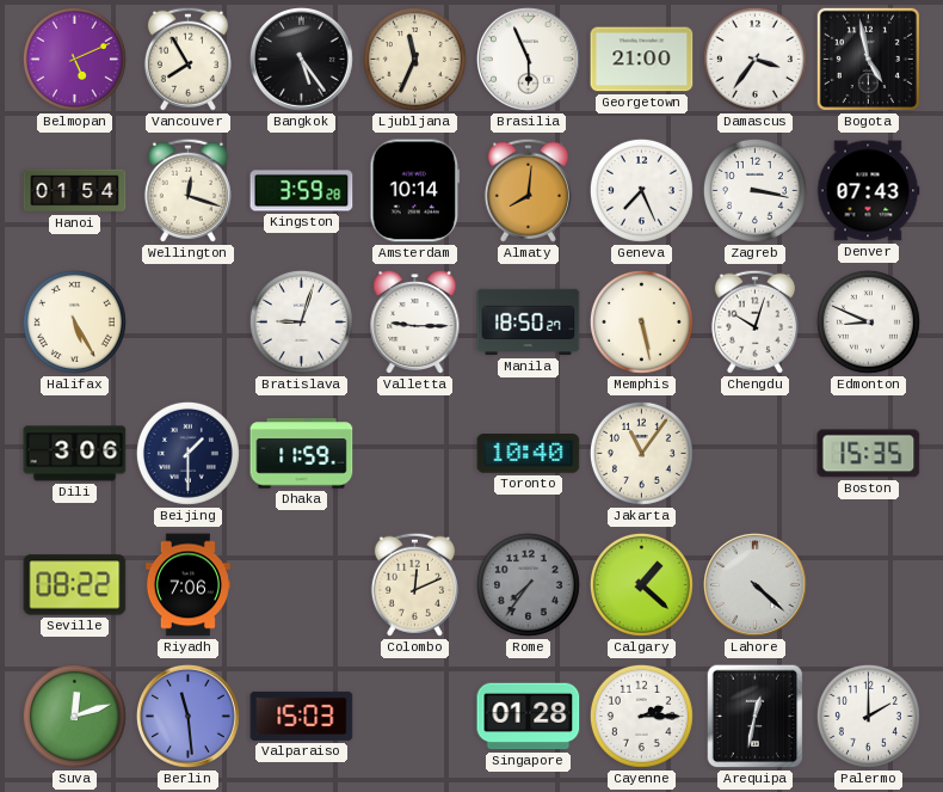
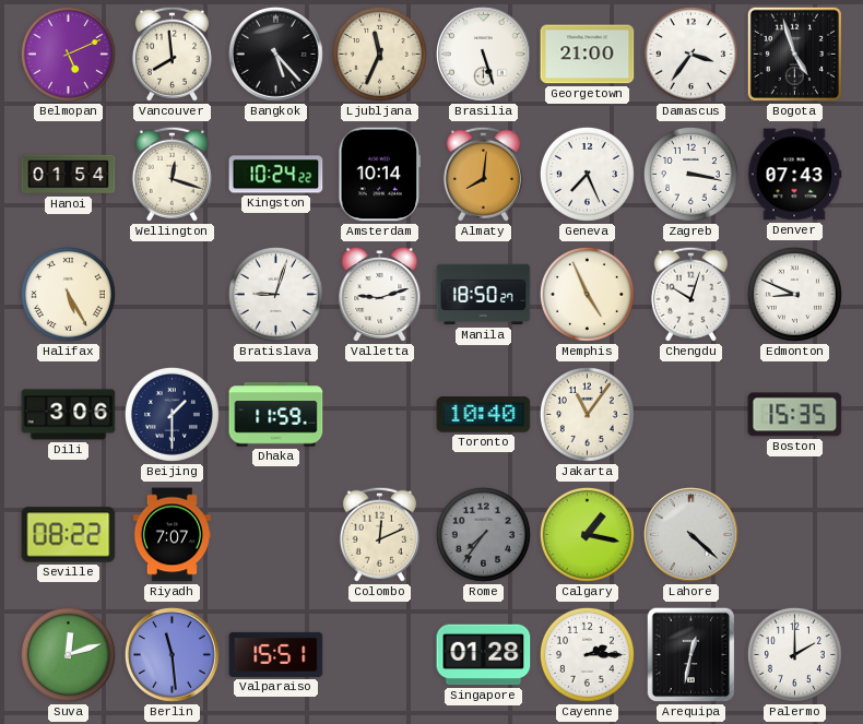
Vancouver: 7:55 -> 7:59 (172, 54)
Bangkok: 5:24 -> 5:23 (275, 54)
Brasilia: 5:56 -> 5:27 (483, 54)
Bogota: 4:58 -> 4:57 (794, 54)
Kingston: 3:59 -> 10:24 (276, 175)
Valletta: 9:15 -> 9:12 (380, 295)
Memphis: 5:28 -> 4:56 (587, 294)
Riyadh: 7:06 -> 7:07 (172, 535)
Calgary: 1:22 -> 1:17 (587, 534)
Valparaiso: 15:03 -> 15:51 (276, 654)
